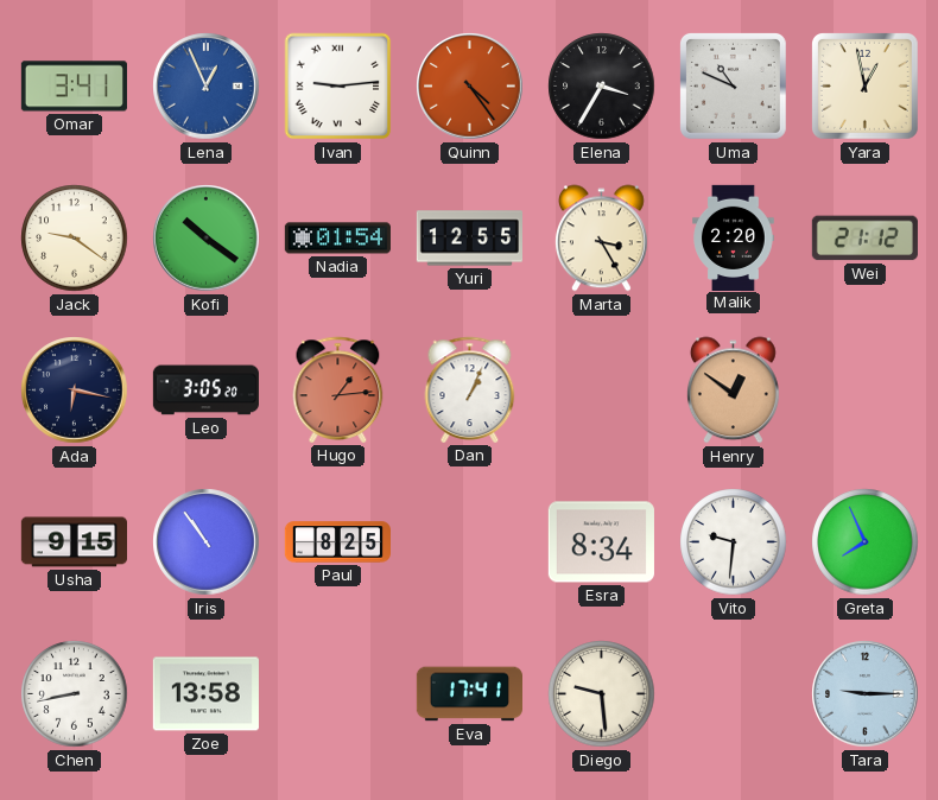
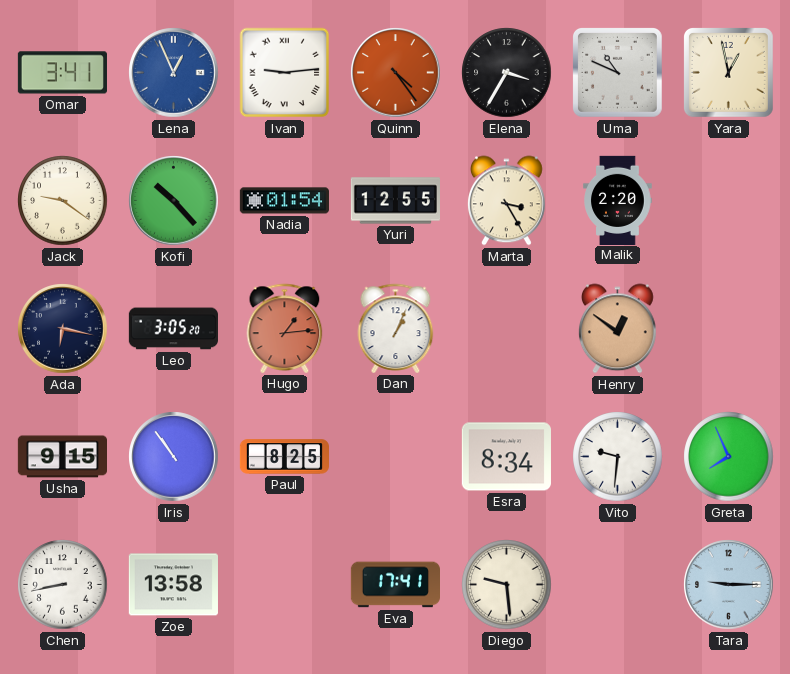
Kofi: 10:21 -> 10:23 (174, 201)
Wei: 21:12 -> none (864, 239)
